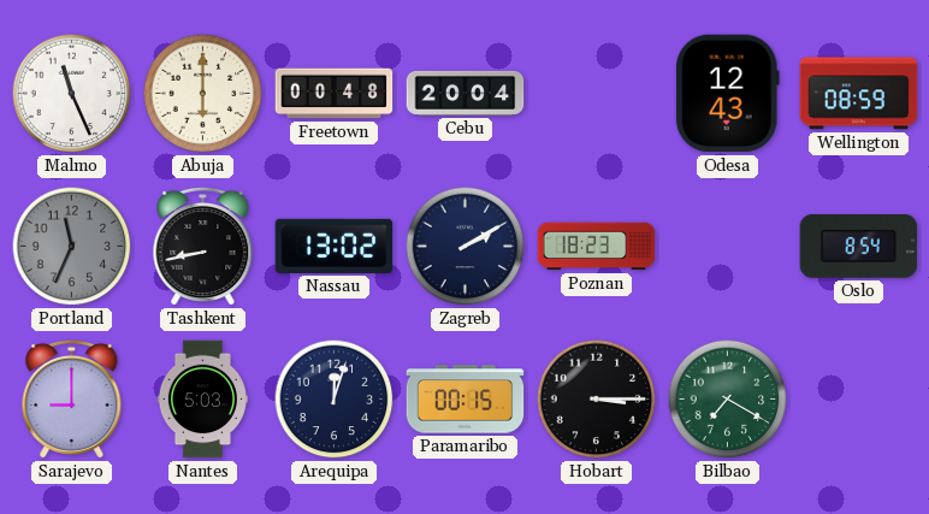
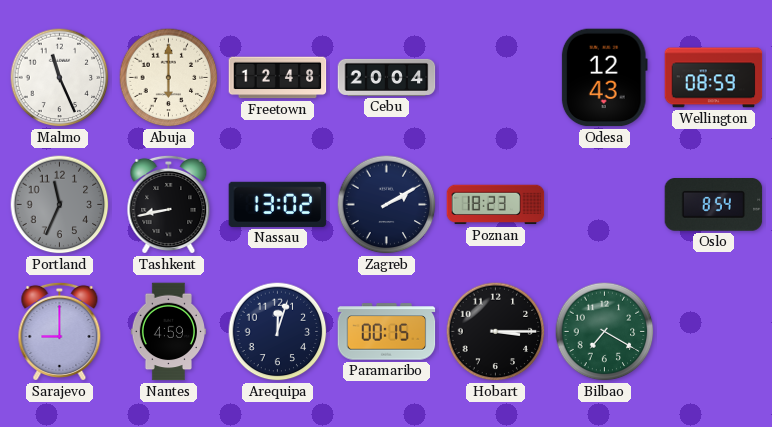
Freetown: 00:48 -> 12:48 (278, 78)
Nantes: 5:03 -> 4:59 (168, 332)
